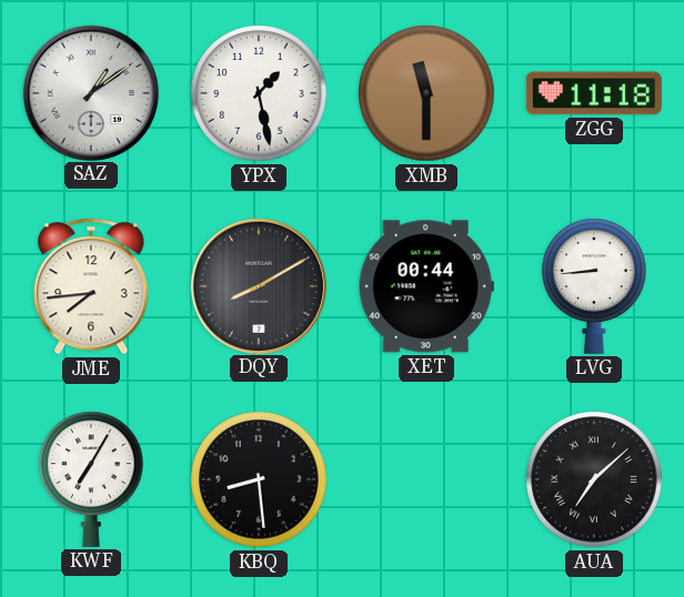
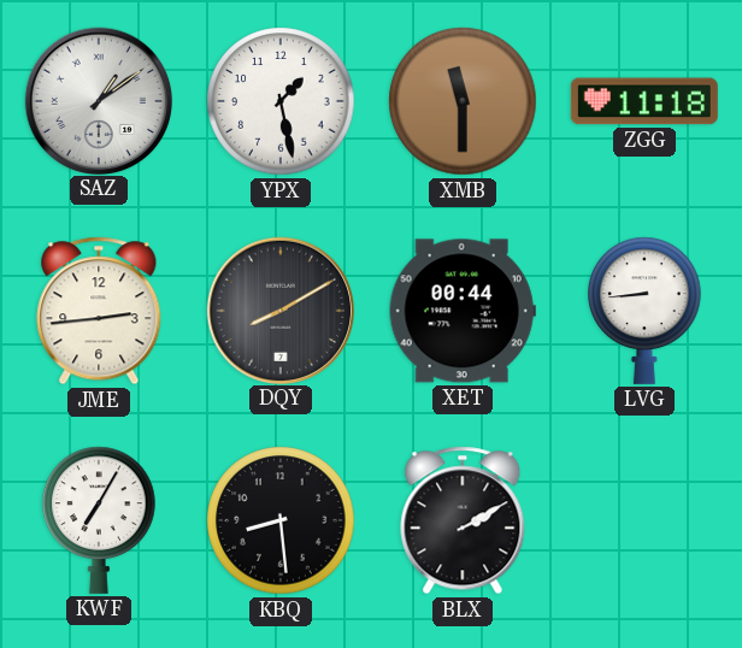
JME: 7:44 -> 2:44 (99, 311)
BLX: none -> 2:10 (463, 520)
AUA: 7:08 -> none (594, 479)
